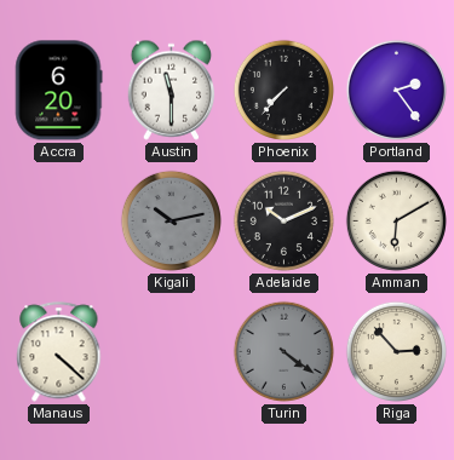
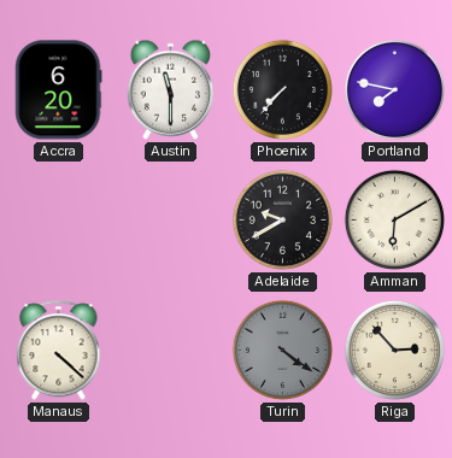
Portland: 2:24 -> 7:47 (394, 89)
Kigali: 10:13 -> none (171, 220)
Adelaide: 10:11 -> 9:40 (282, 219)
